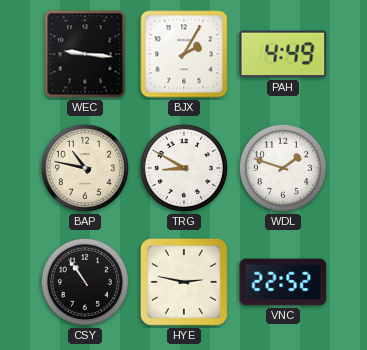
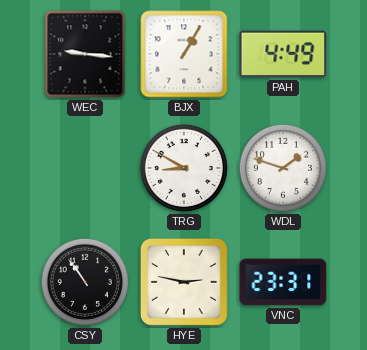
BJX: 2:05 -> 1:05 (184, 54)
BAP: 10:47 -> none (85, 168)
VNC: 22:52 -> 23:31 (283, 282)
